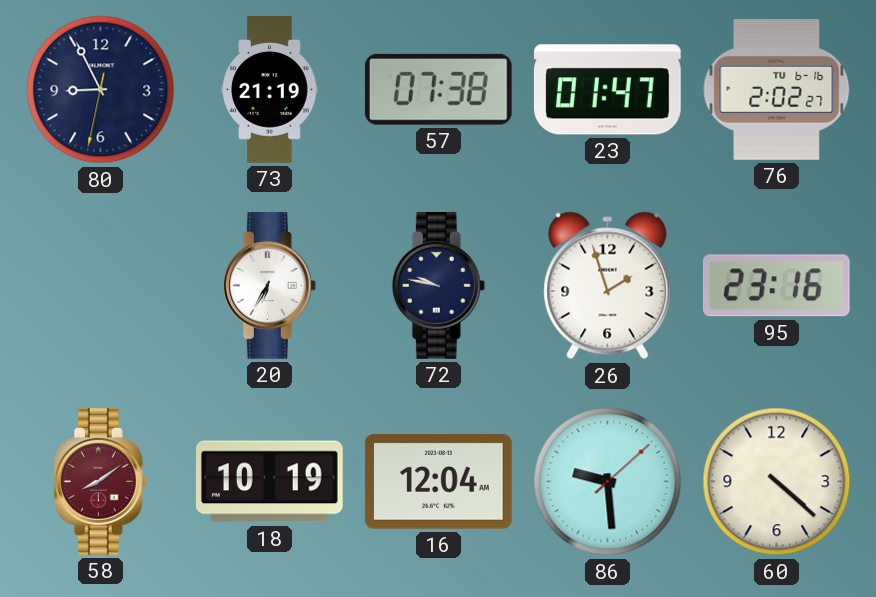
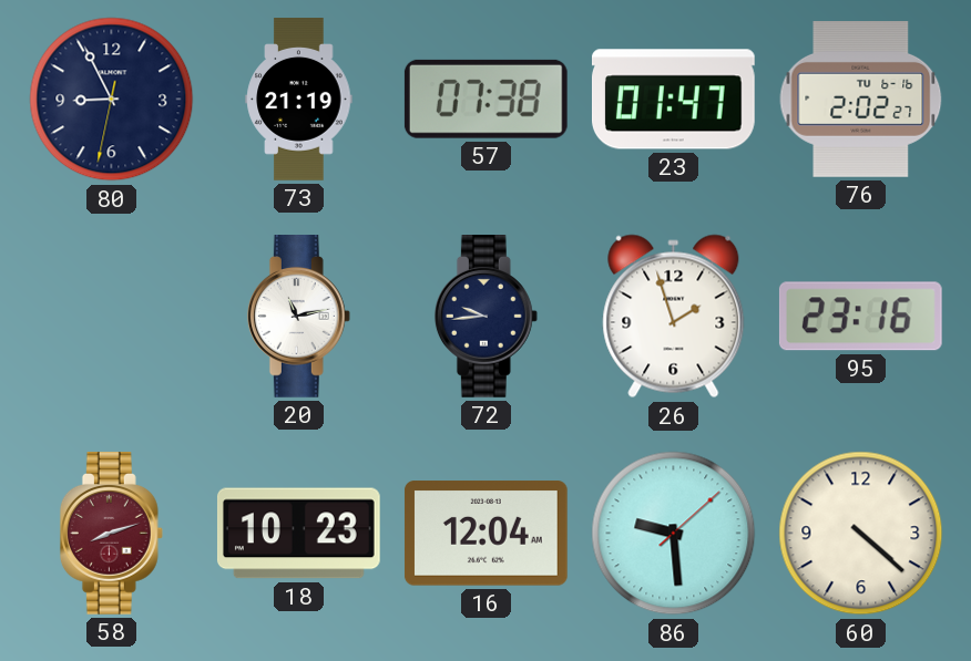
20: 6:35 -> 11:13 (298, 317)
72: 9:47 -> 9:44 (485, 317)
58: 8:09 -> 8:12 (111, 534)
18: 10:19 -> 10:23 (298, 534)
